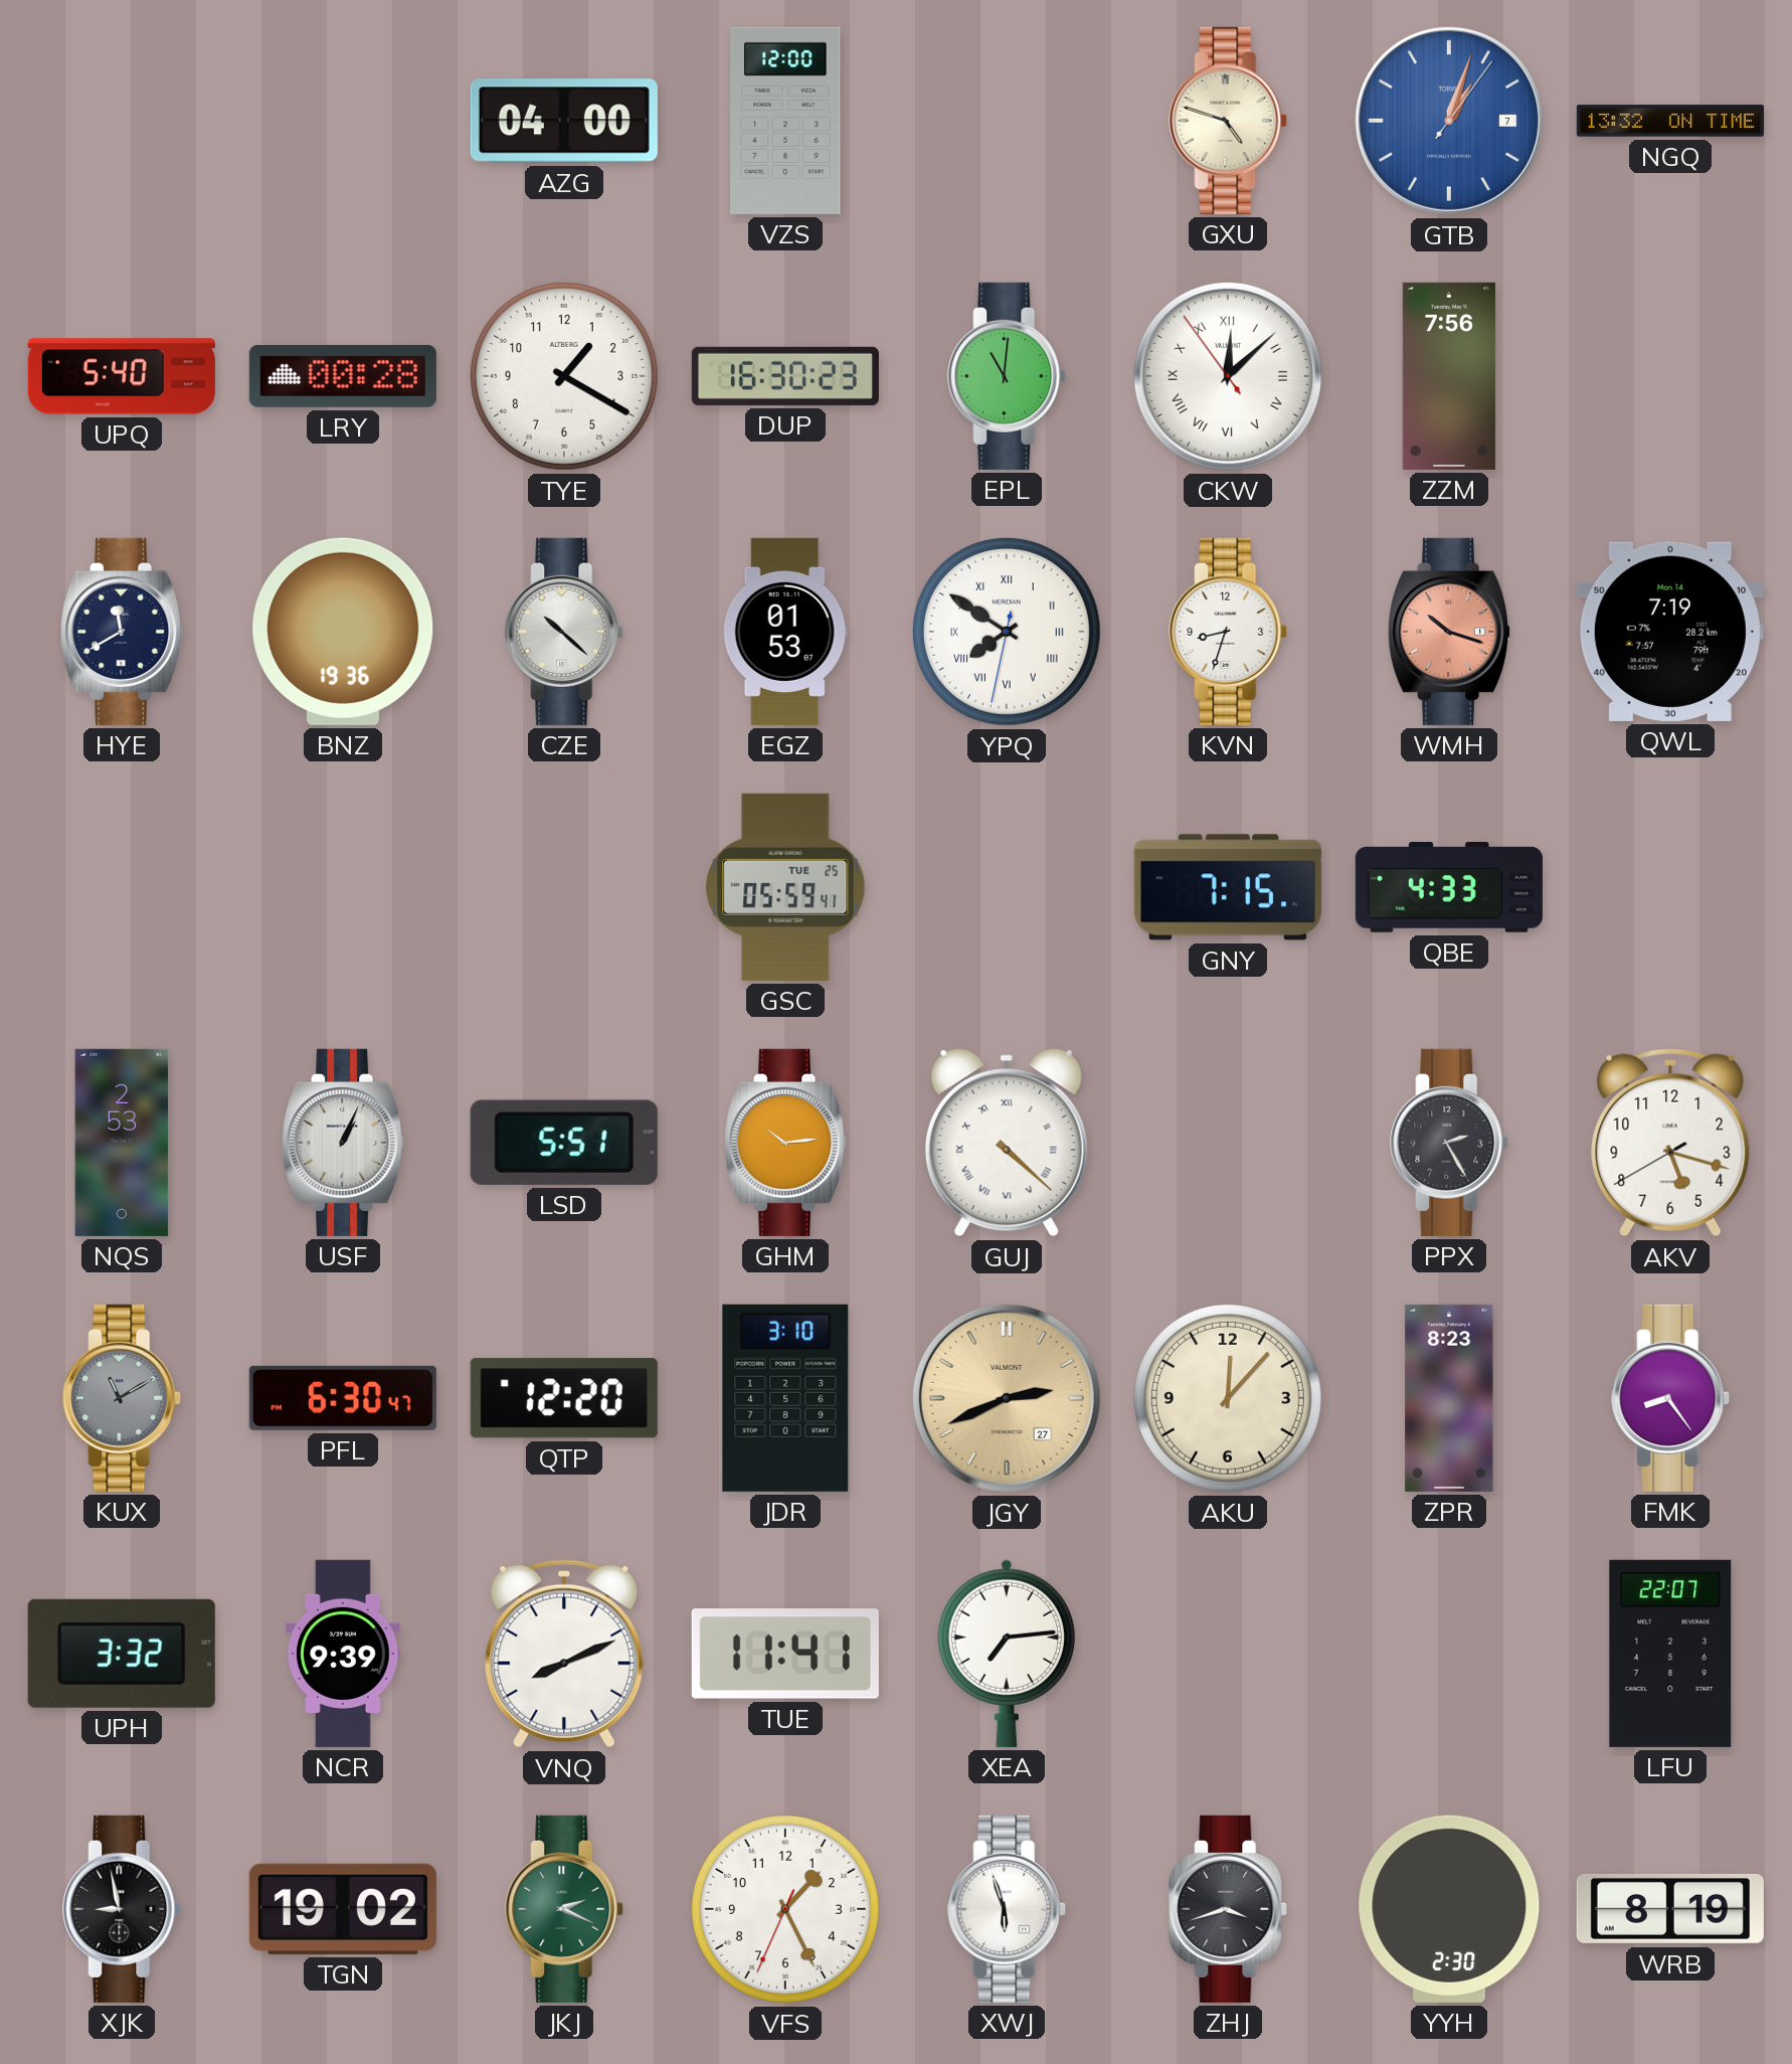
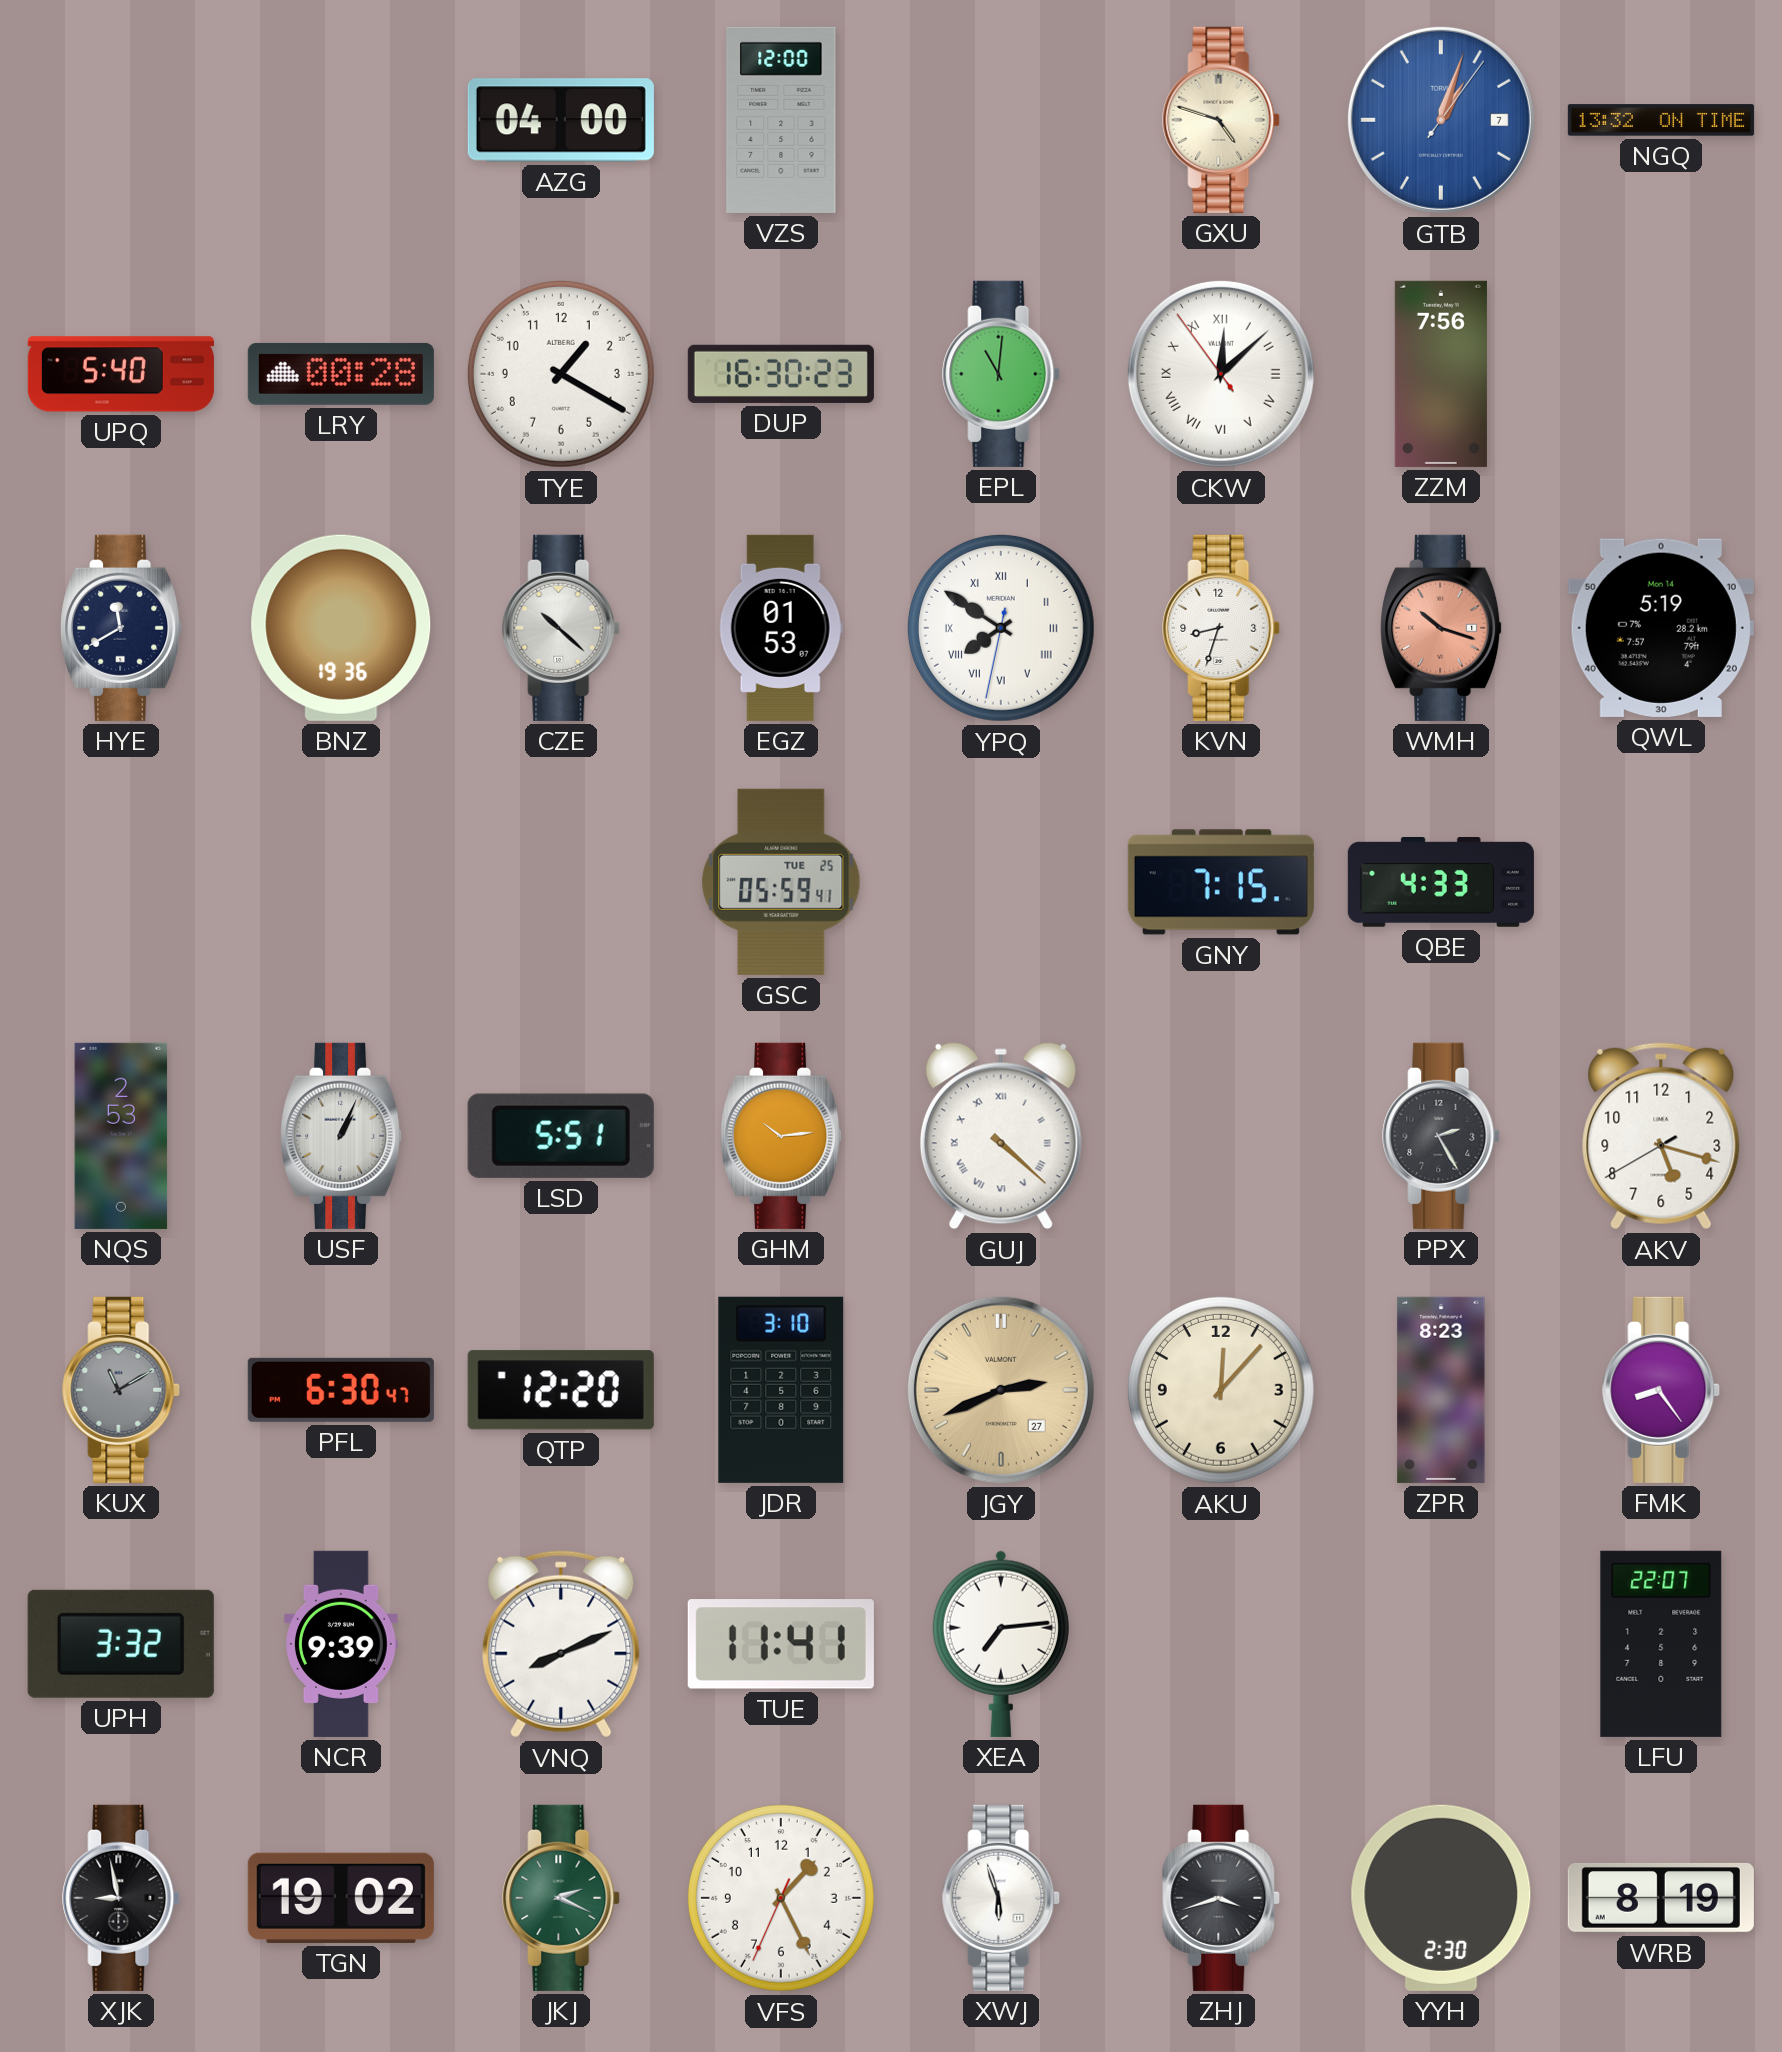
QWL: 7:19 -> 5:19 (1661, 628)
